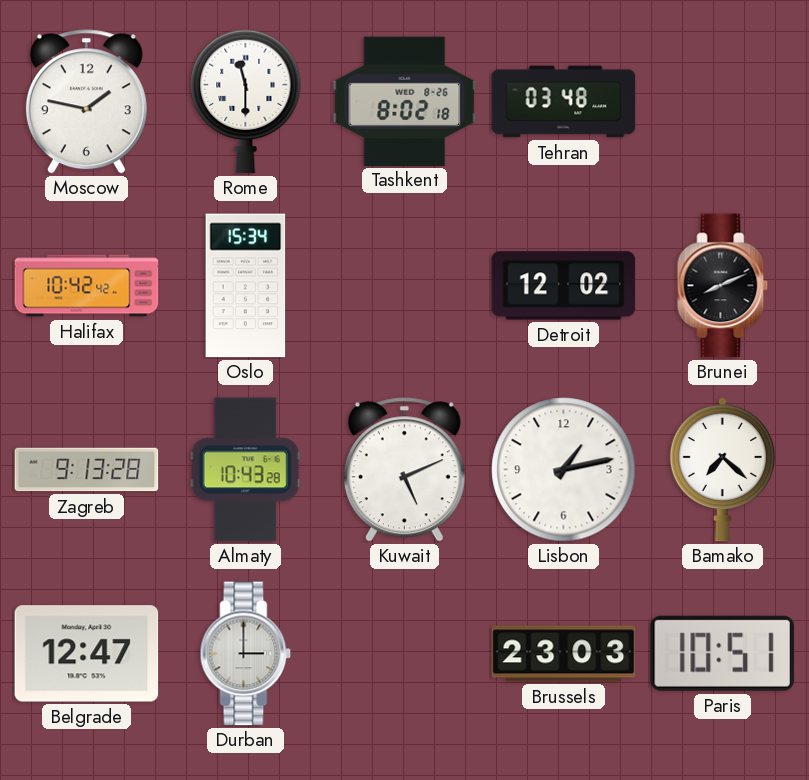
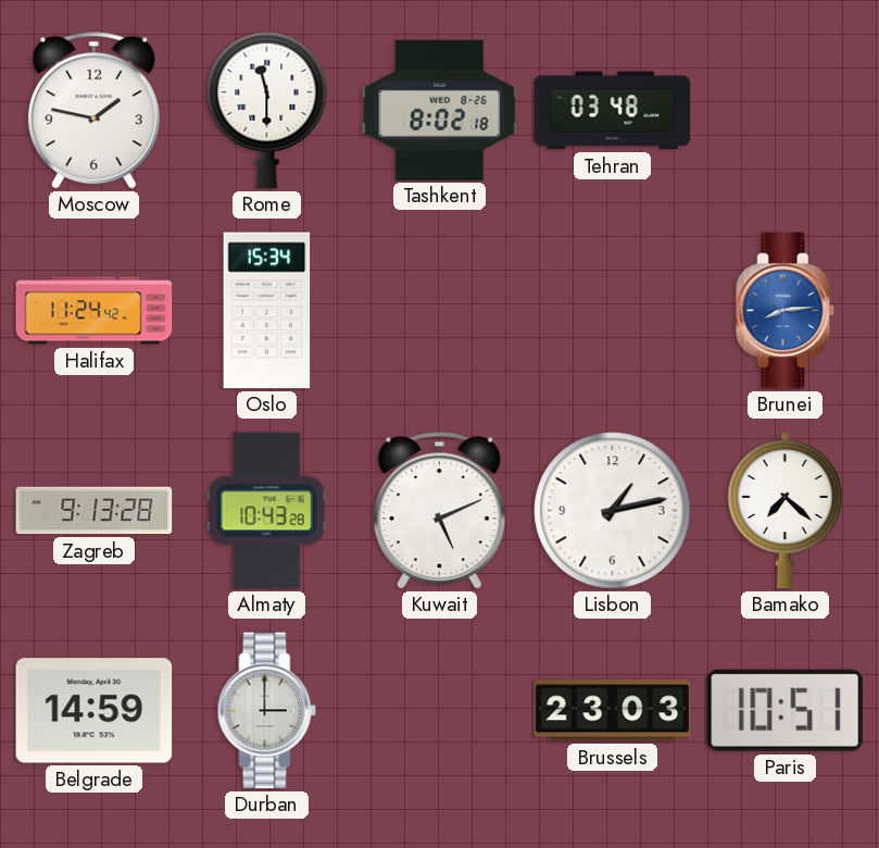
Halifax: 10:42 -> 11:24 (95, 311)
Detroit: 12:02 -> none (564, 286)
Brunei: 8:11 -> 8:14 (786, 311)
Brunei dial: black -> blue (786, 311)
Belgrade: 12:47 -> 14:59 (95, 711)
